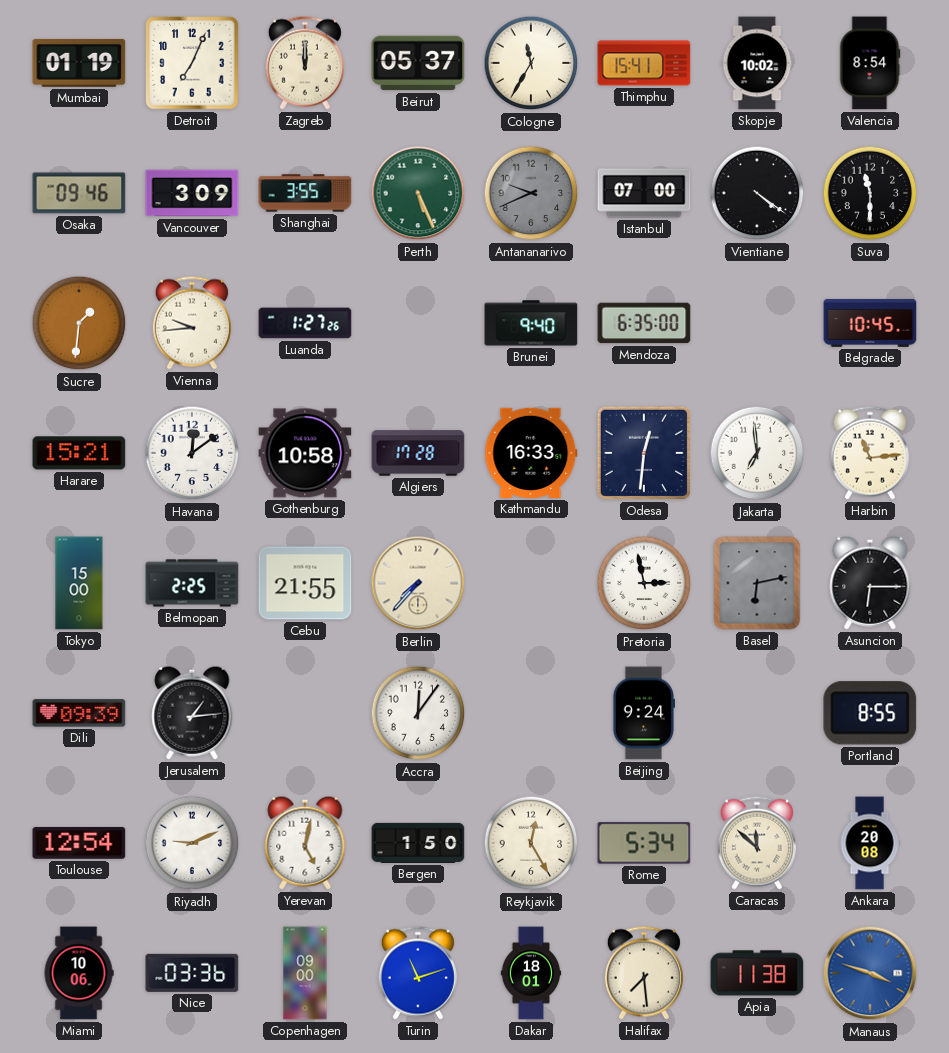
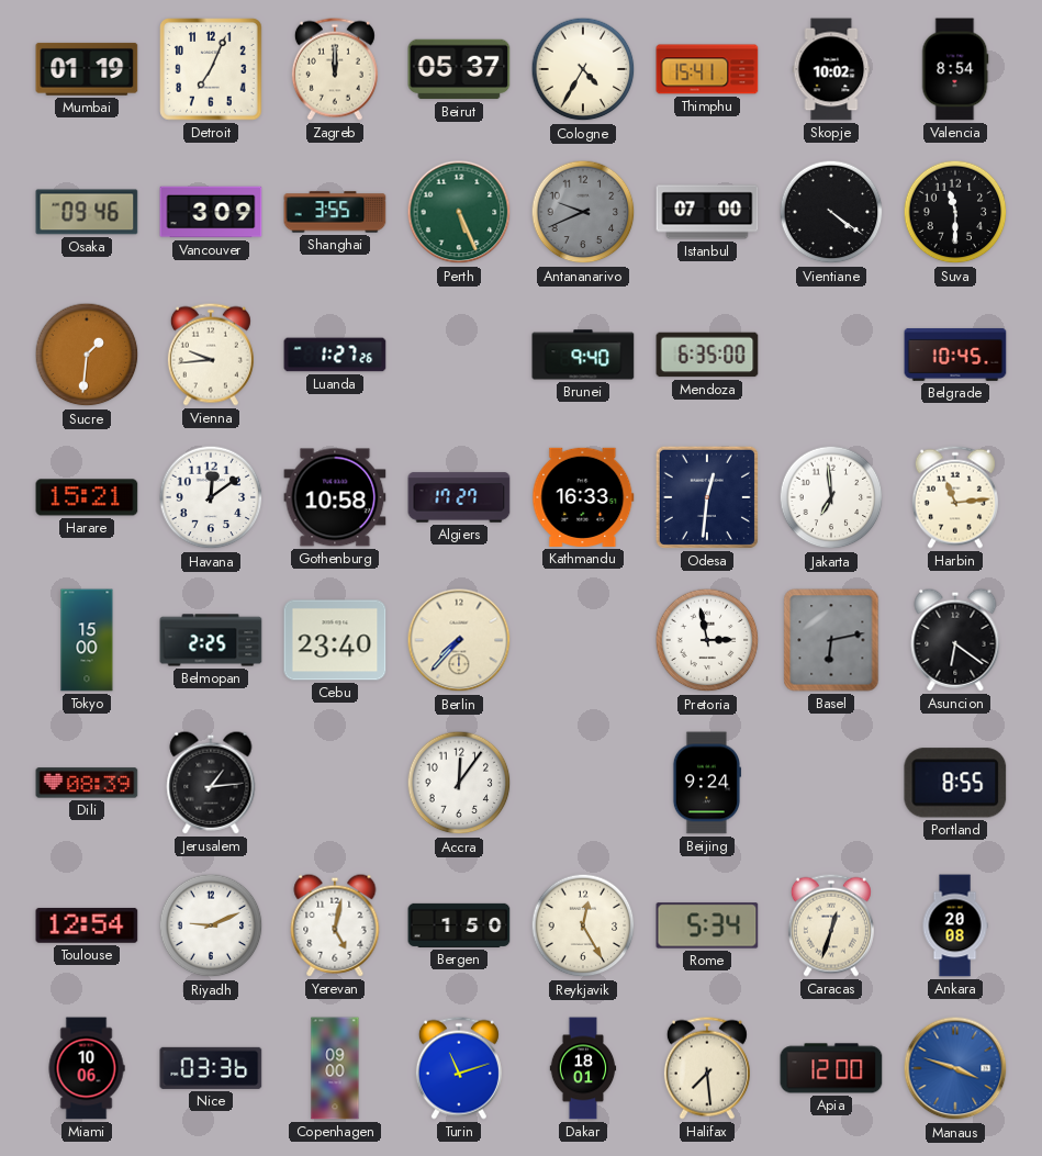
Cologne: 11:35 -> 4:35 (583, 69)
Algiers: 17:28 -> 17:27 (459, 497)
Cebu: 21:55 -> 23:40 (335, 640)
Asuncion: 6:15 -> 6:21 (955, 640)
Dili: 09:39 -> 08:39 (87, 783)
Caracas: 11:52 -> 12:33 (831, 925)
Apia: 11:38 -> 12:00 (831, 1068)
